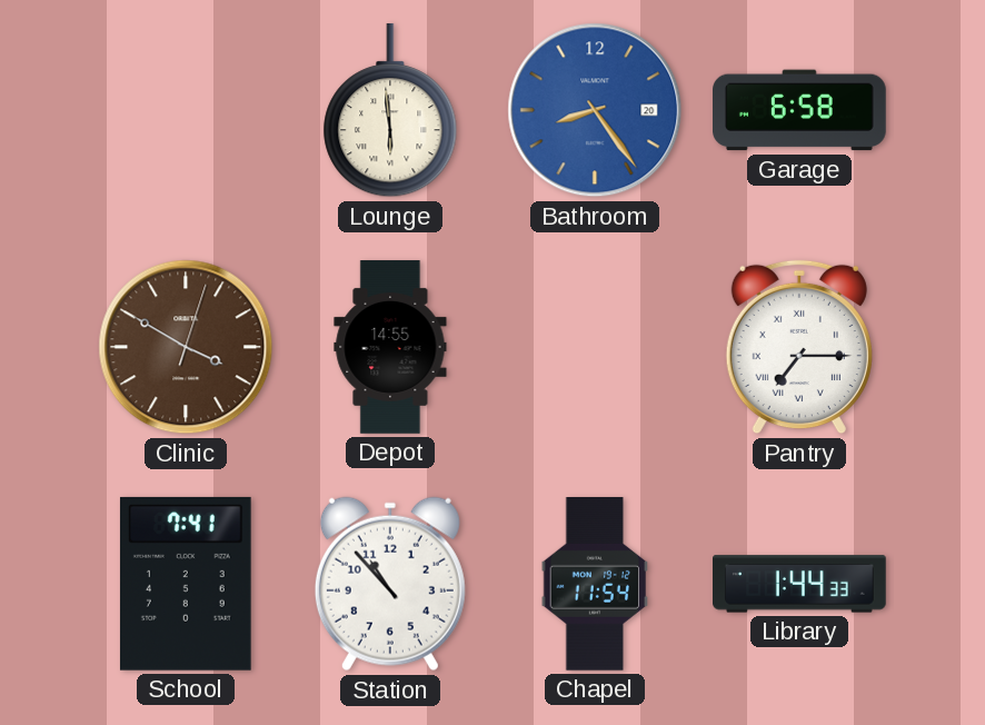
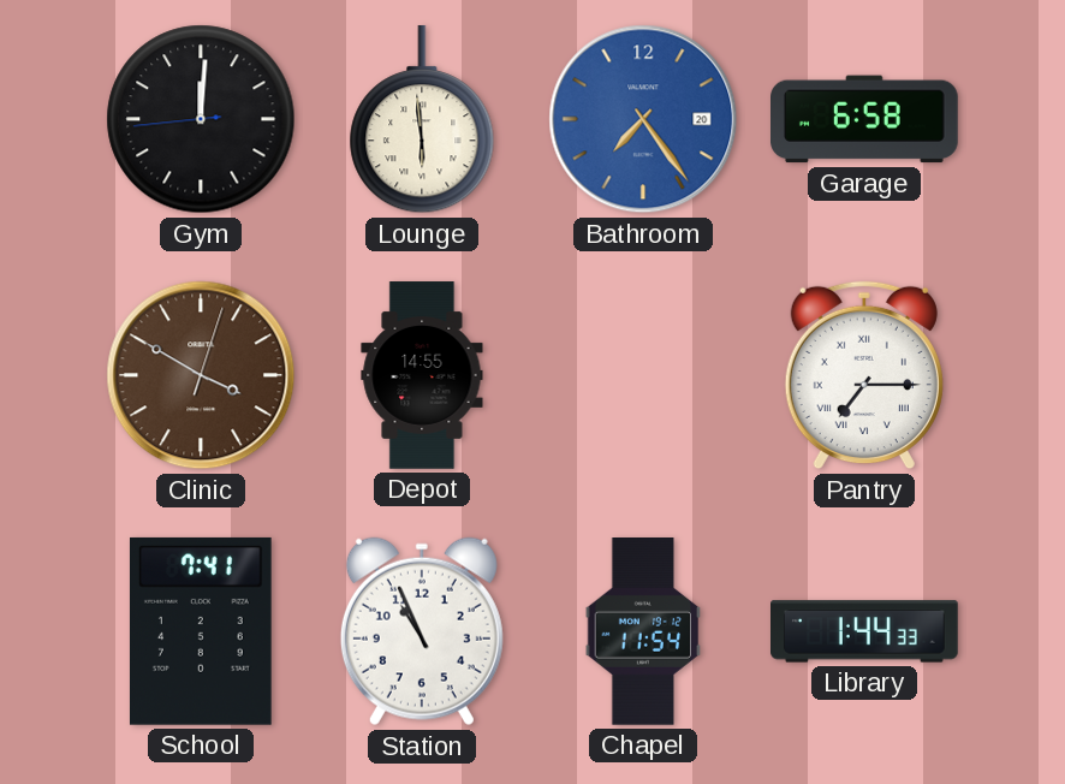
Gym: none -> 12:00 (201, 119)
Bathroom: 8:24 -> 7:24 (643, 119)
Station: 10:53 -> 10:56 (422, 631)
